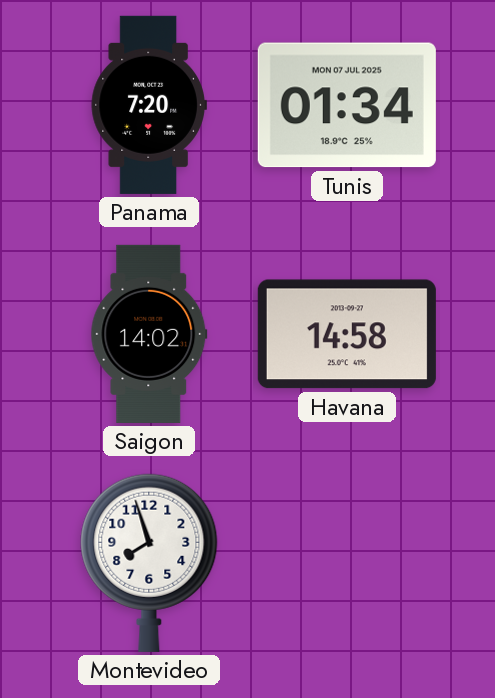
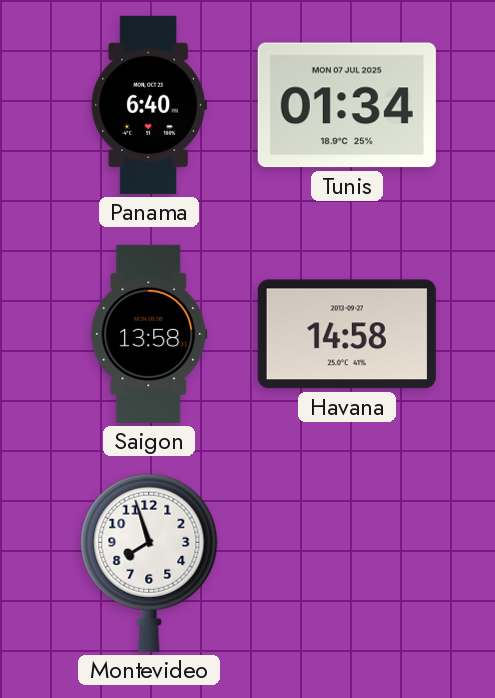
Panama: 7:20 -> 6:40 (149, 105)
Saigon: 14:02 -> 13:58 (149, 334)
